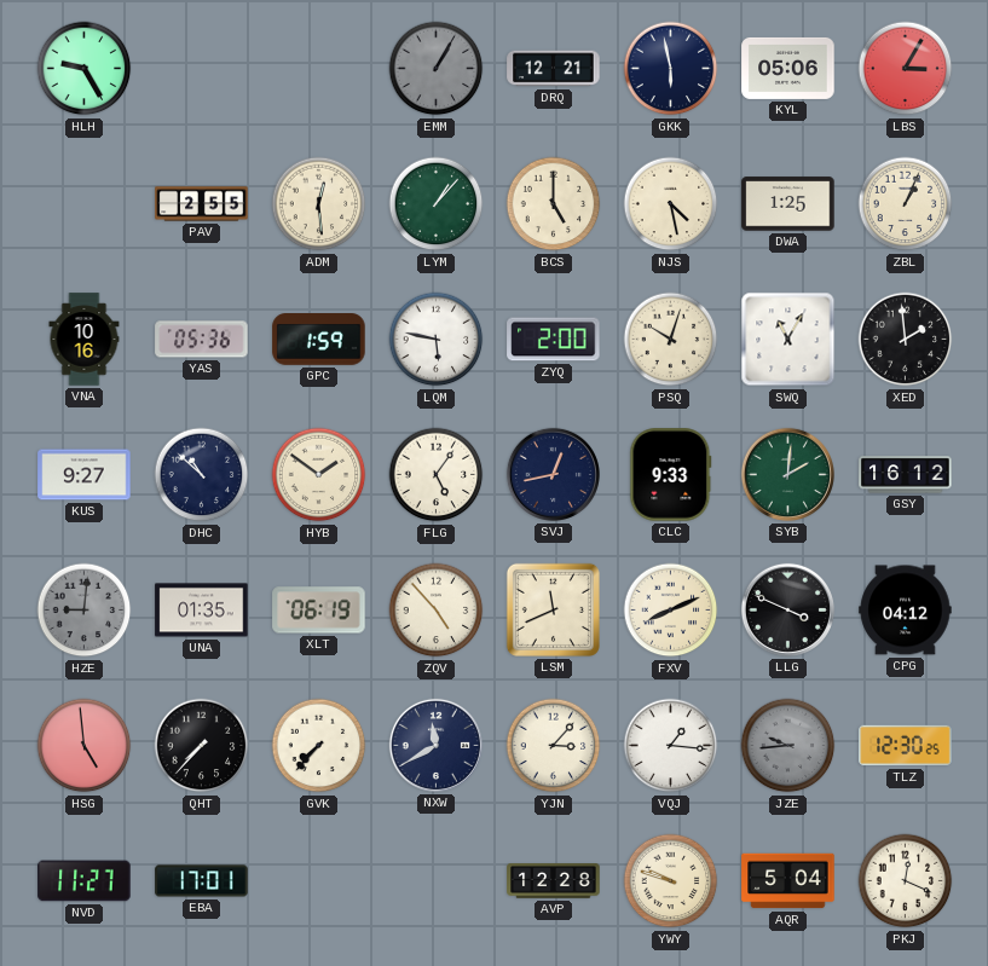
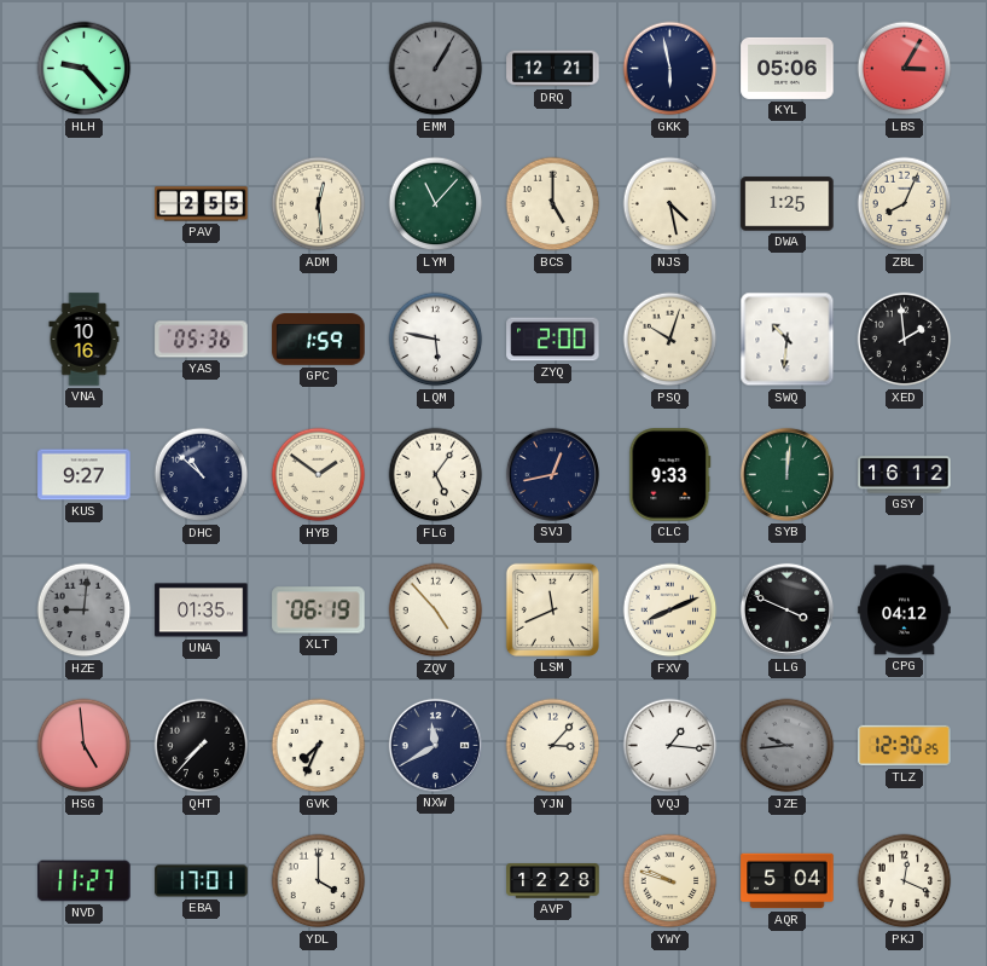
HLH: 9:25 -> 9:23 (85, 69)
LYM: 1:07 -> 11:07 (436, 204)
ZBL: 1:04 -> 8:04 (905, 204)
SWQ: 11:05 -> 10:31 (788, 340)
SYB: 2:01 -> 12:01 (786, 474)
GVK: 7:37 -> 7:34 (319, 746)
YDL: none -> 4:00 (319, 881)
